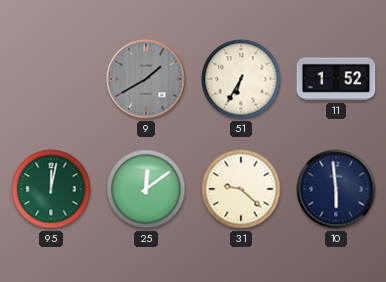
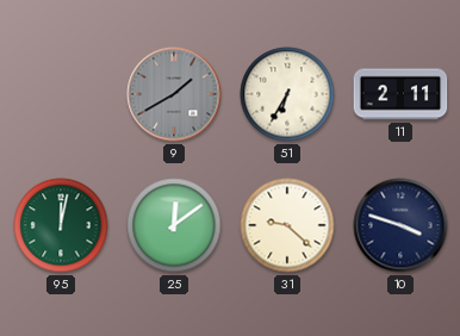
11: 1:52 -> 2:11 (400, 94)
10: 5:59 -> 3:48 (400, 225)
